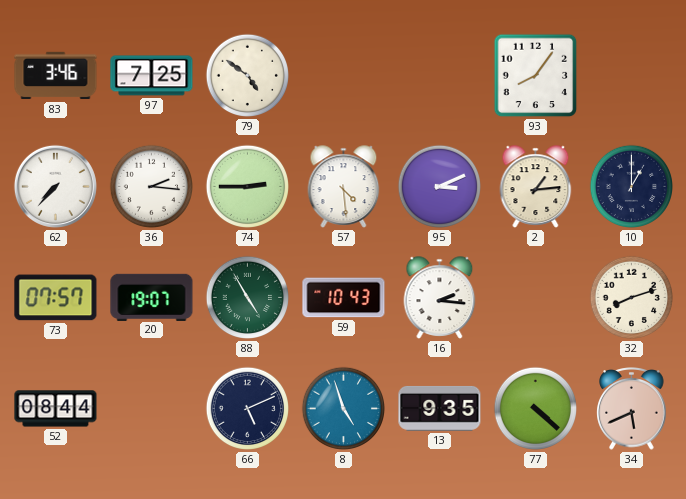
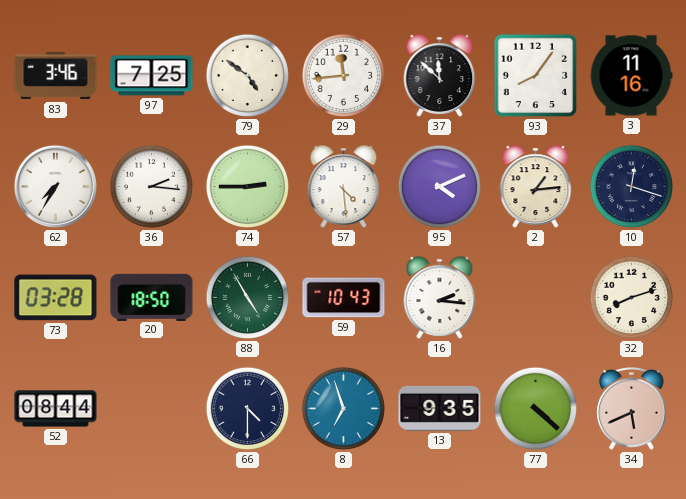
29: none -> 11:44 (344, 76)
37: none -> 11:52 (440, 76)
3: none -> 11:16 (631, 76)
62: 7:37 -> 7:35 (55, 186)
95: 3:11 -> 4:11 (440, 187)
10: 1:00 -> 12:18 (632, 187)
73: 07:57 -> 03:28 (56, 298)
20: 19:07 -> 18:50 (152, 297)
66: 5:11 -> 4:30 (248, 409)
8: 4:57 -> 6:57 (344, 409)
